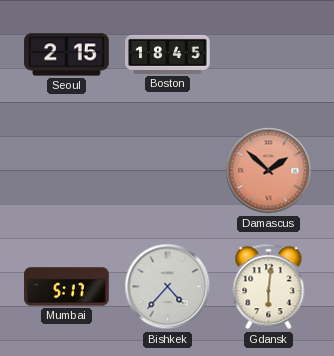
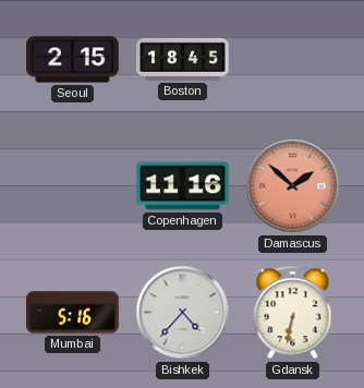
Copenhagen: none -> 11:16 (183, 186)
Mumbai: 5:17 -> 5:16 (73, 313)
Gdansk: 6:01 -> 6:32 (293, 313)
